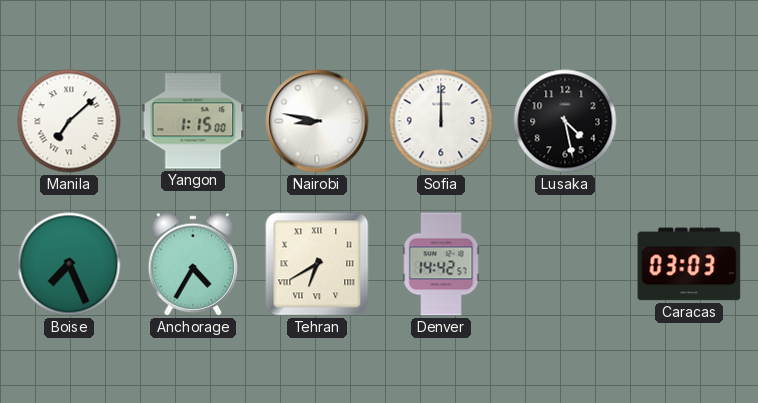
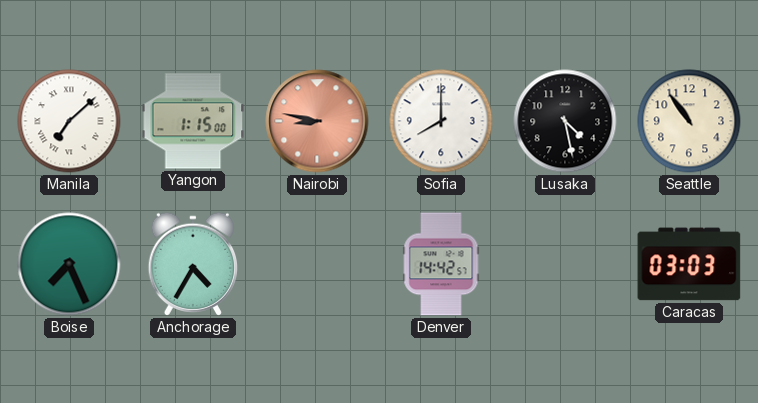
Nairobi dial: white -> salmon (317, 121)
Sofia: 12:00 -> 8:00 (441, 121)
Seattle: none -> 10:54 (689, 121)
Tehran: 6:40 -> none (317, 264)
